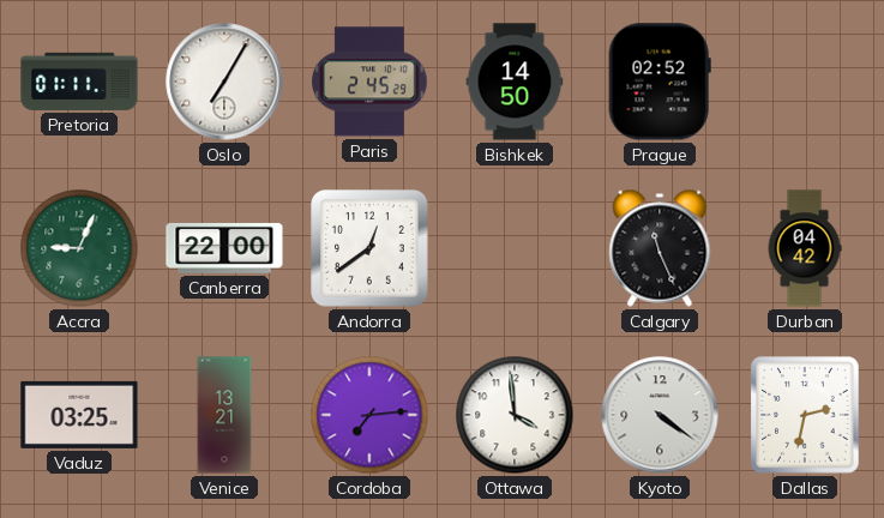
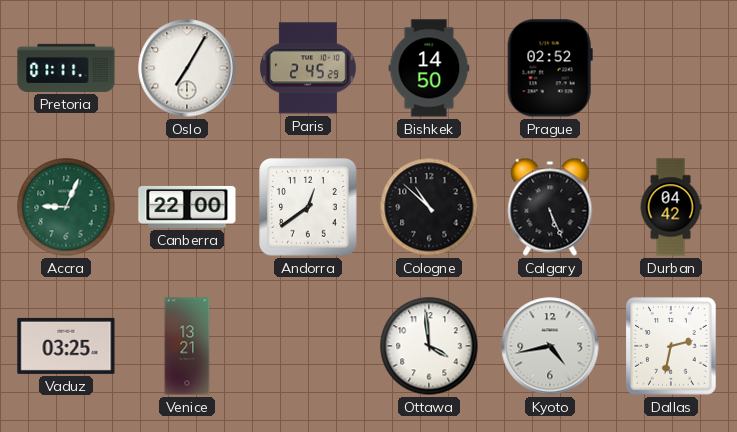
Cologne: none -> 10:52 (429, 207)
Calgary: 11:26 -> 5:26 (550, 207)
Cordoba: 7:14 -> none (369, 415)
Kyoto: 4:21 -> 4:43 (550, 346)
